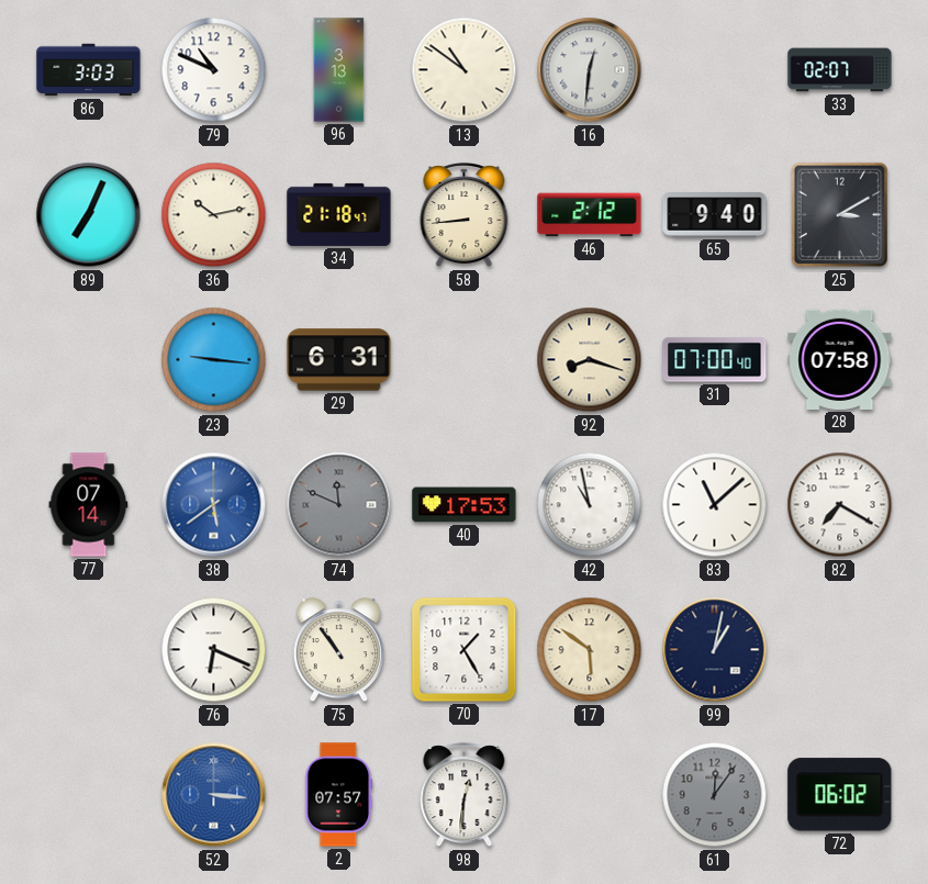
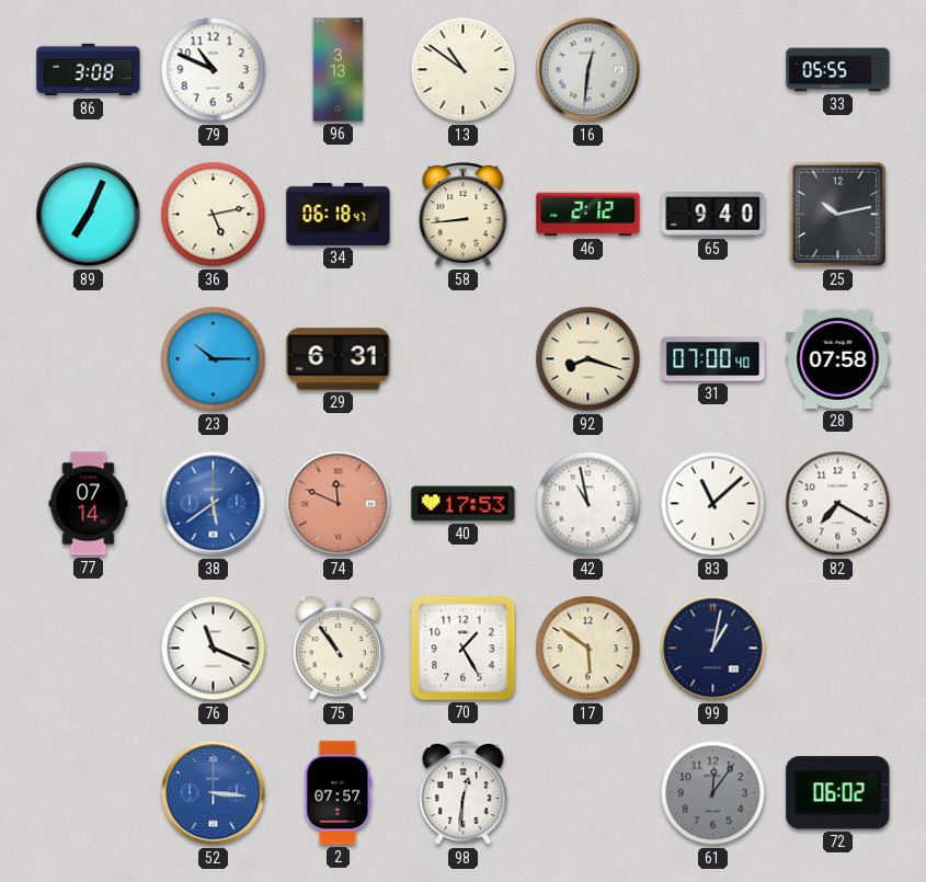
86: 3:03 -> 3:08 (89, 70)
33: 02:07 -> 05:55 (838, 70)
36: 10:13 -> 5:13 (214, 215)
34: 21:18 -> 06:18 (339, 214)
25: 3:10 -> 10:13 (838, 215)
23: 9:16 -> 10:15 (214, 359)
74 dial: grey -> salmon (339, 504)
76: 6:19 -> 11:19 (214, 649)
